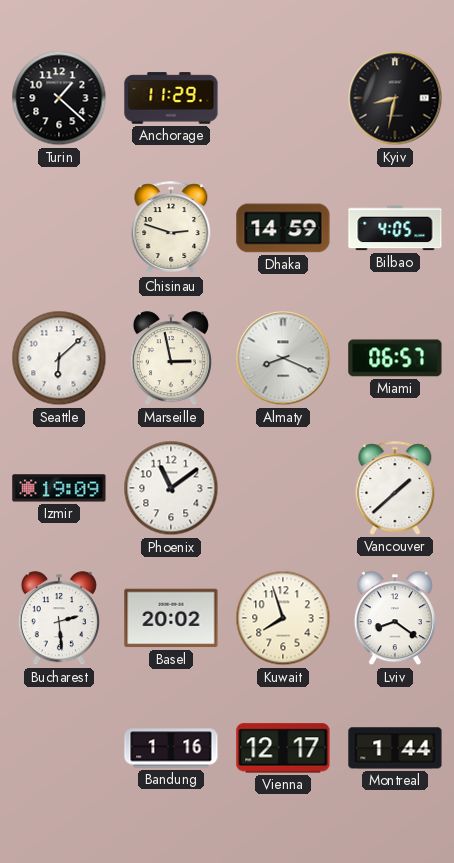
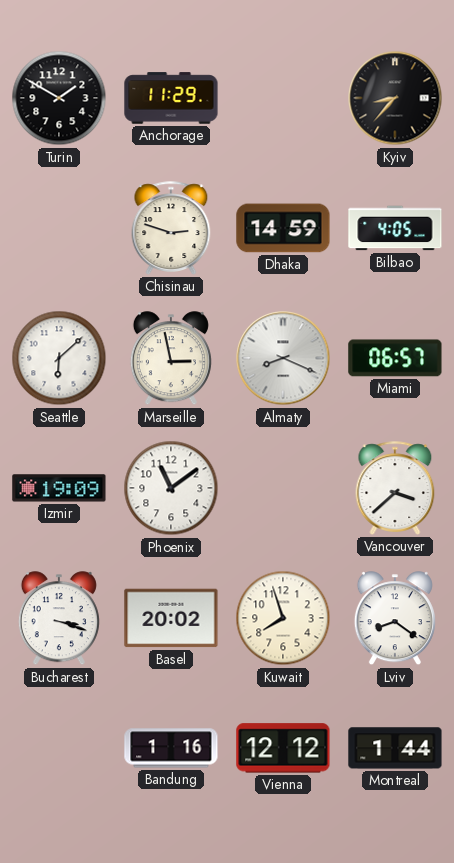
Turin: 1:22 -> 1:50 (59, 98)
Kyiv: 8:32 -> 8:37 (395, 98)
Vancouver: 1:38 -> 3:38 (395, 488)
Bucharest: 2:29 -> 3:18 (59, 619)
Vienna: 12:17 -> 12:12 (283, 748)
